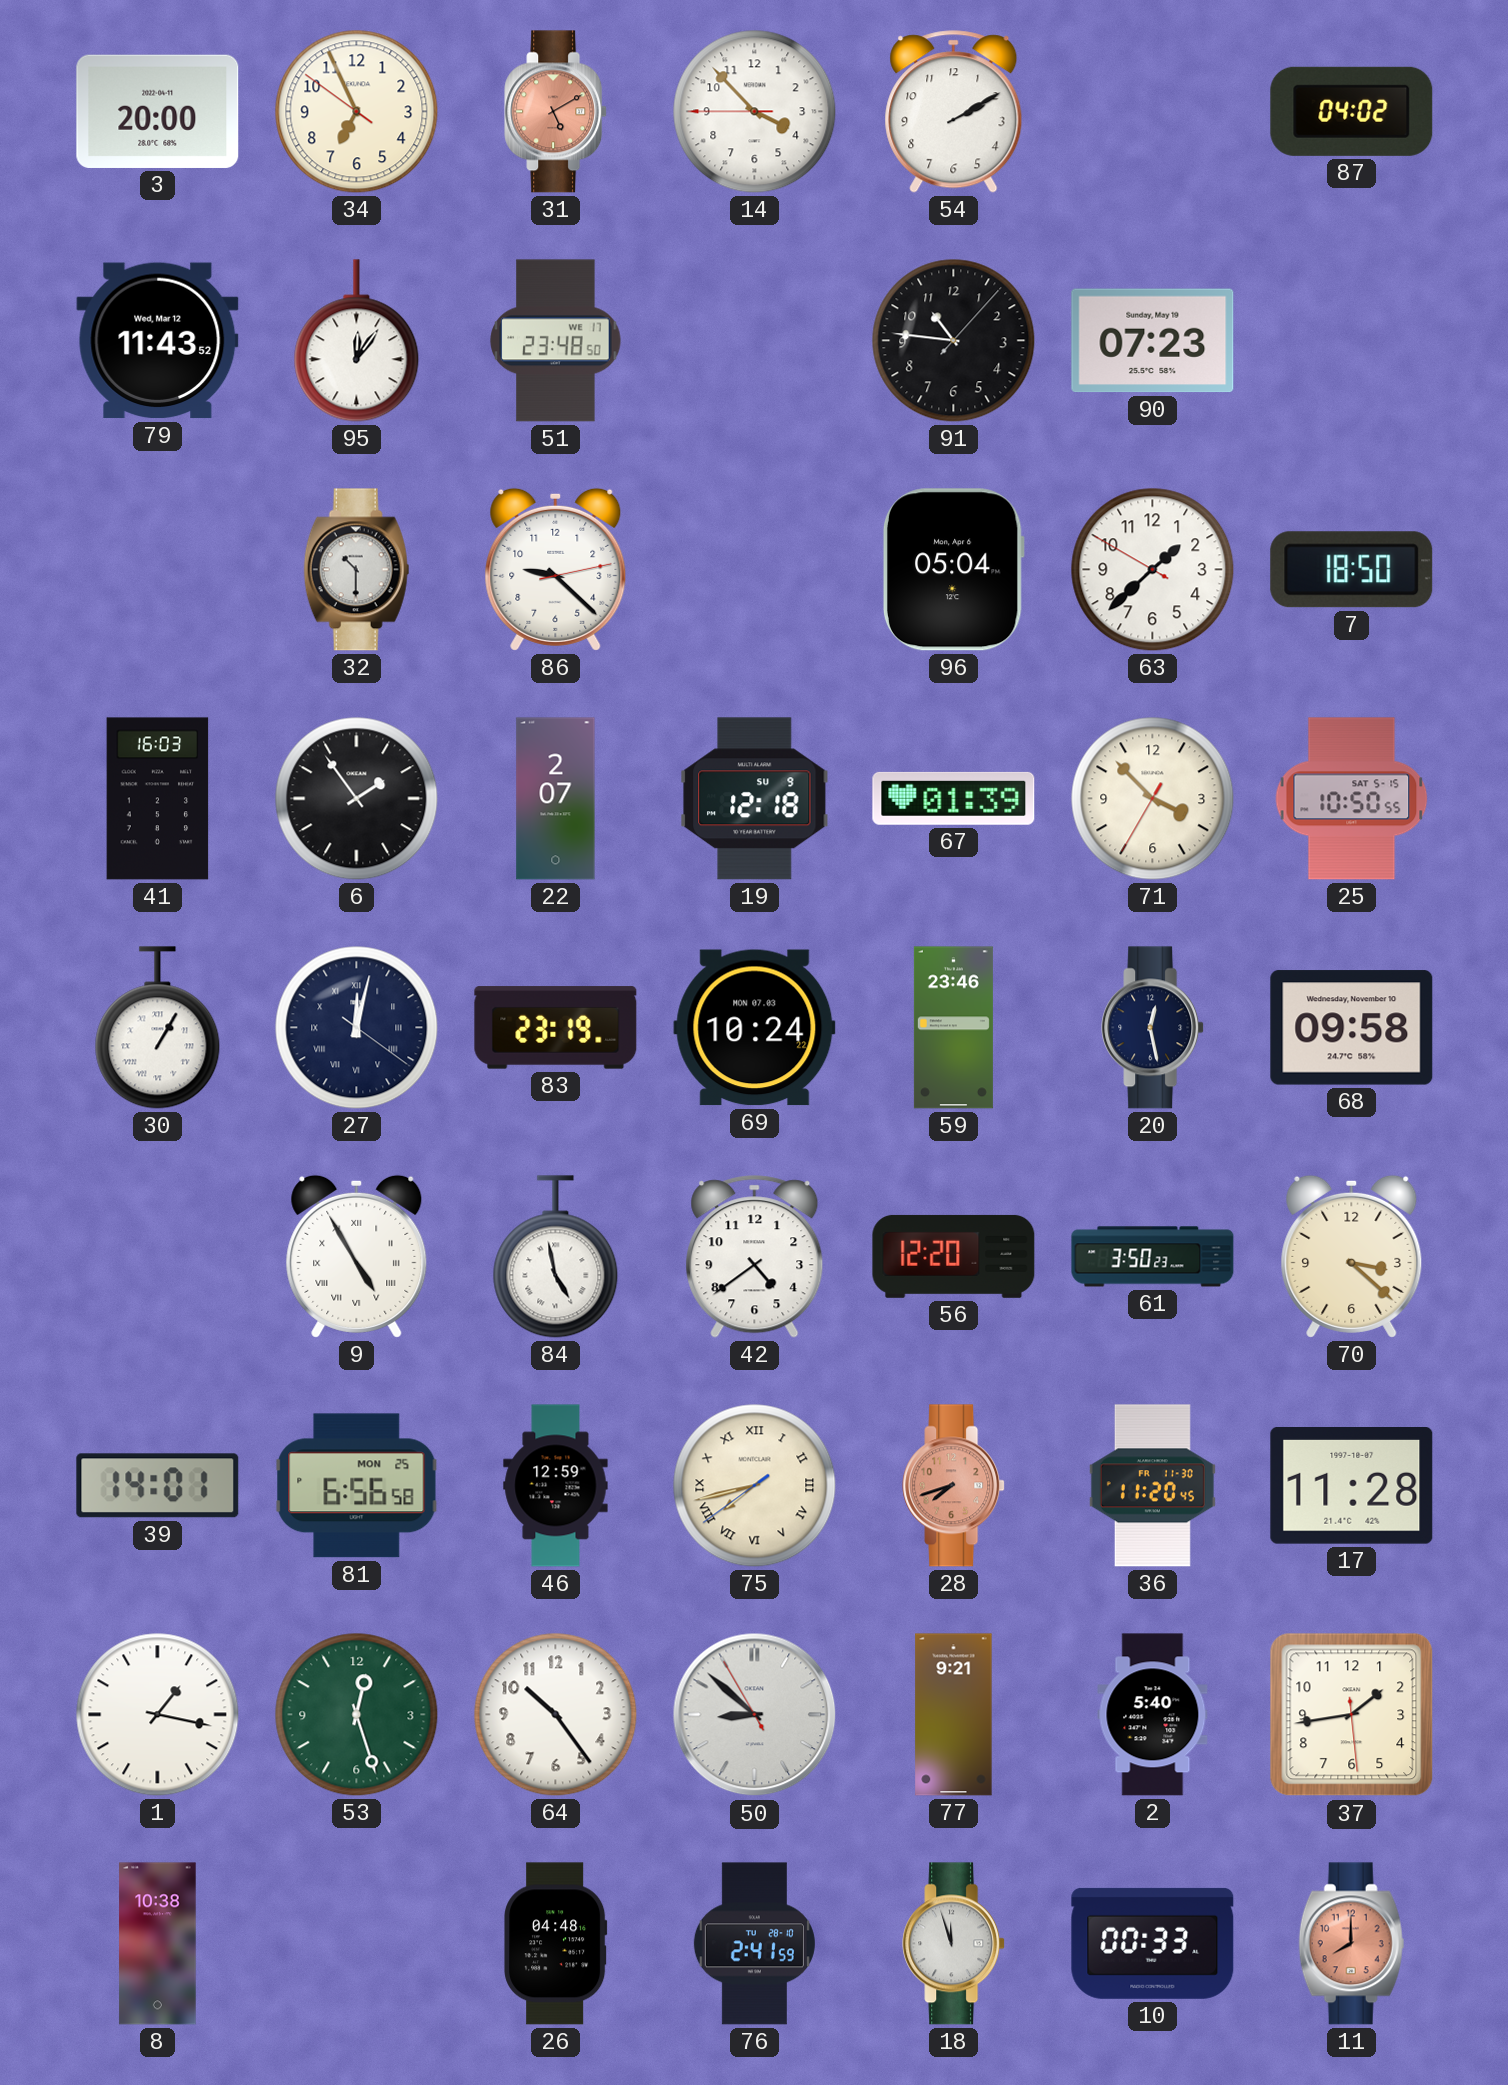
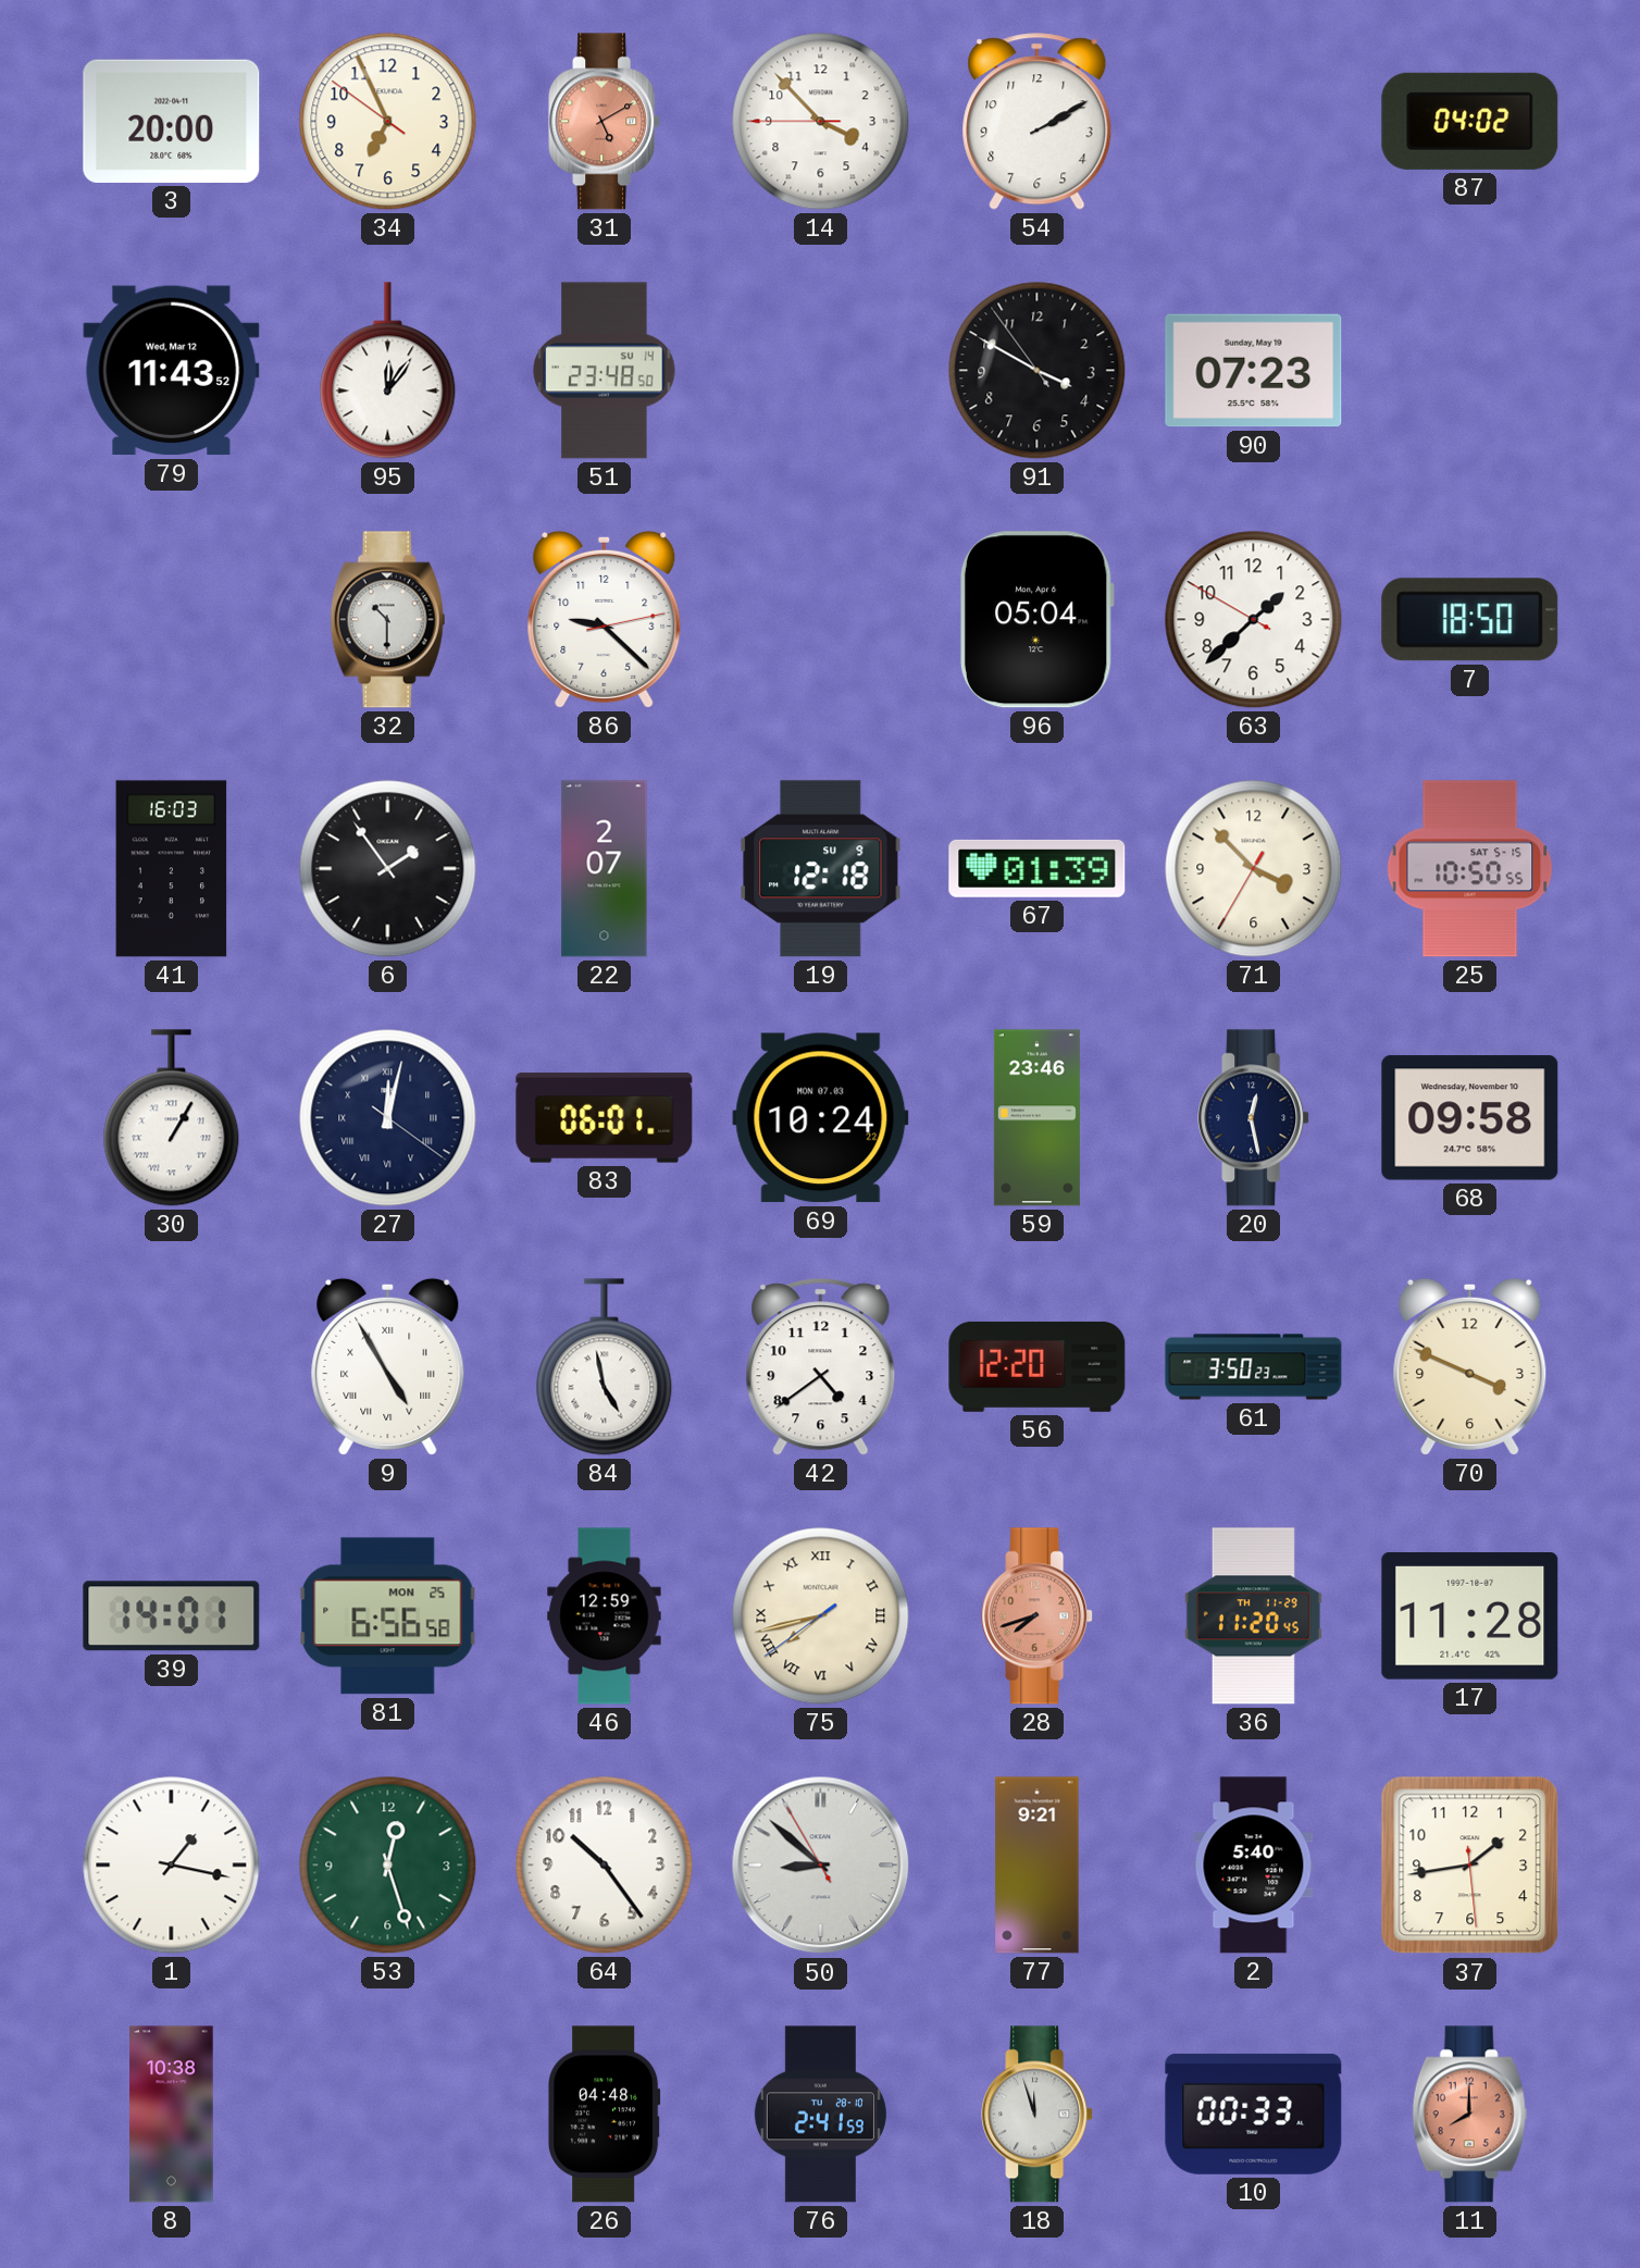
51 date: WE 17 -> SU 14 (605, 371)
91: 10:46 -> 3:49 (1038, 371)
83: 23:19 -> 06:01 (605, 1118)
70: 3:22 -> 3:49 (1470, 1366)
36 date: FR 11-30 -> TH 11-29 (1253, 1616)
